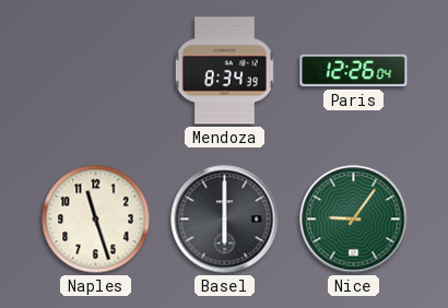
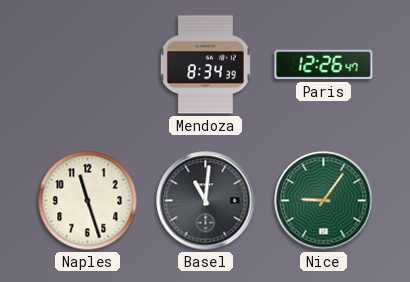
Paris: 12:26:04 -> 12:26:47 (324, 65)
Basel: 6:00 -> 11:01 (206, 201)
